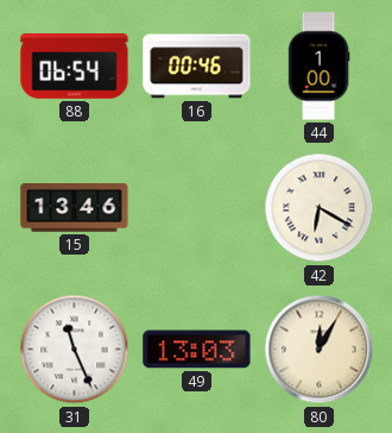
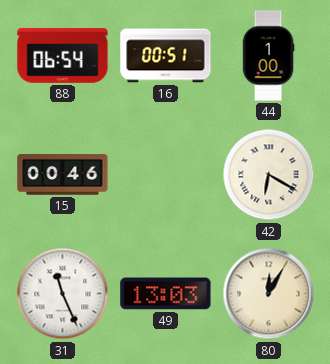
16: 00:46 -> 00:51 (166, 56)
15: 13:46 -> 00:46 (63, 175)
